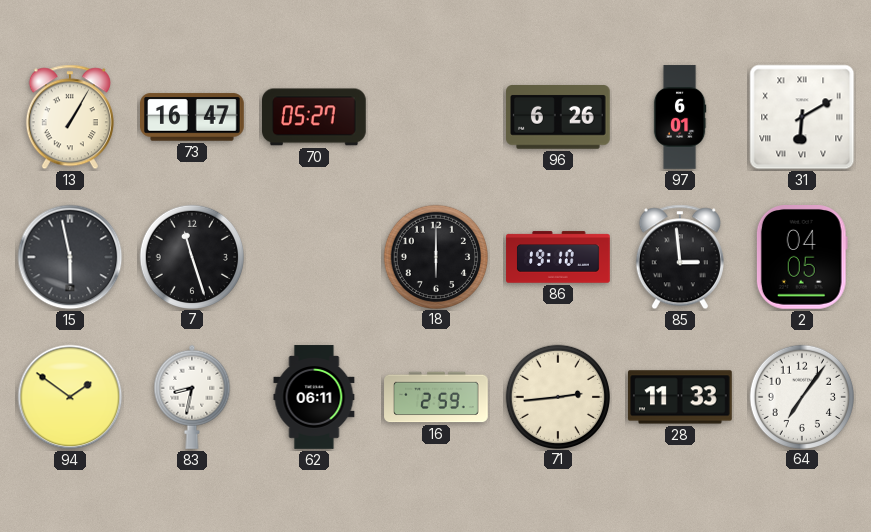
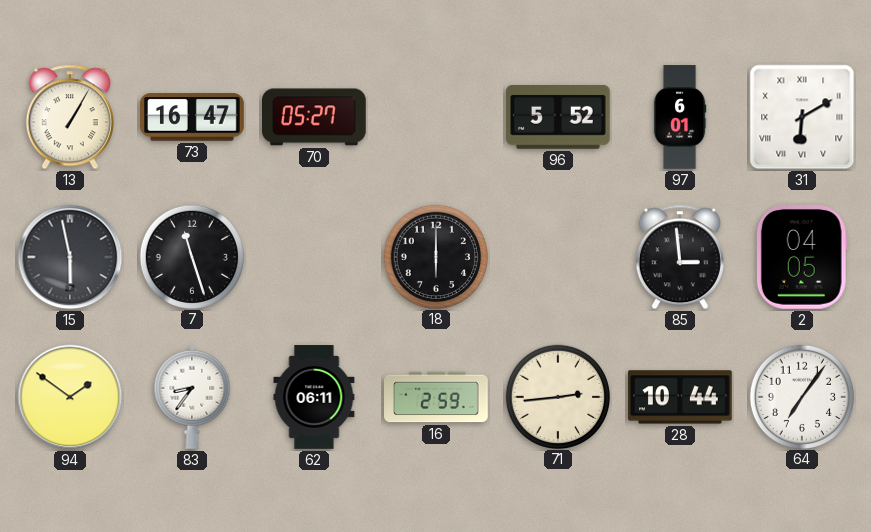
96: 6:26 -> 5:52 (559, 117)
86: 19:10 -> none (558, 257)
83: 8:32 -> 8:36 (192, 397)
28: 11:33 -> 10:44 (681, 397)
